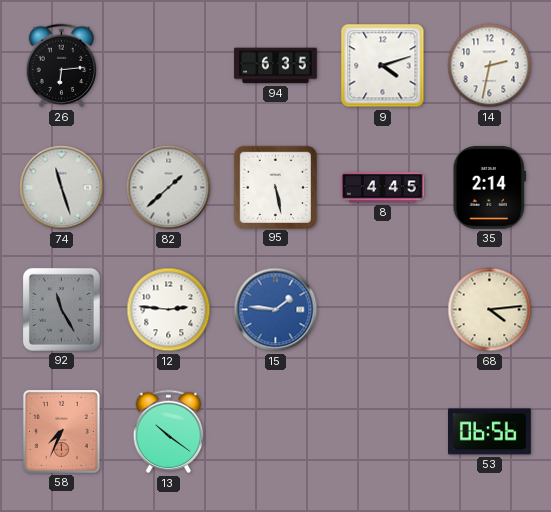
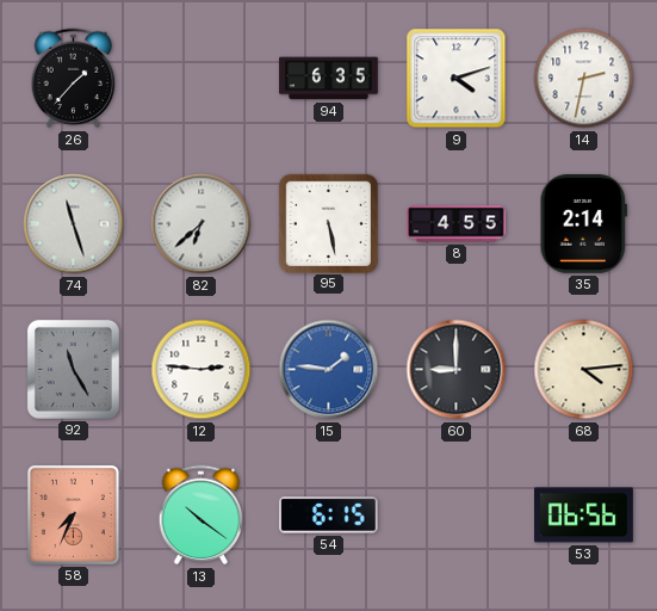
26: 6:14 -> 1:37 (74, 79)
82: 1:38 -> 6:38 (202, 224)
8: 4:45 -> 4:55 (457, 224)
60: none -> 9:00 (457, 370)
54: none -> 6:15 (328, 516)
